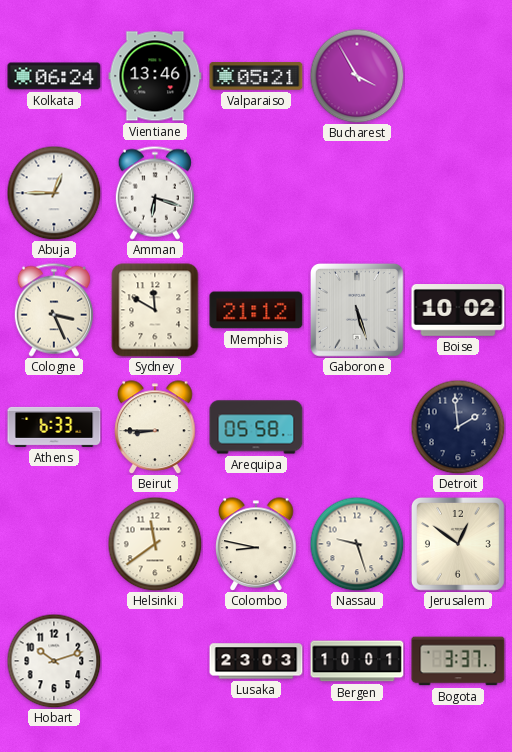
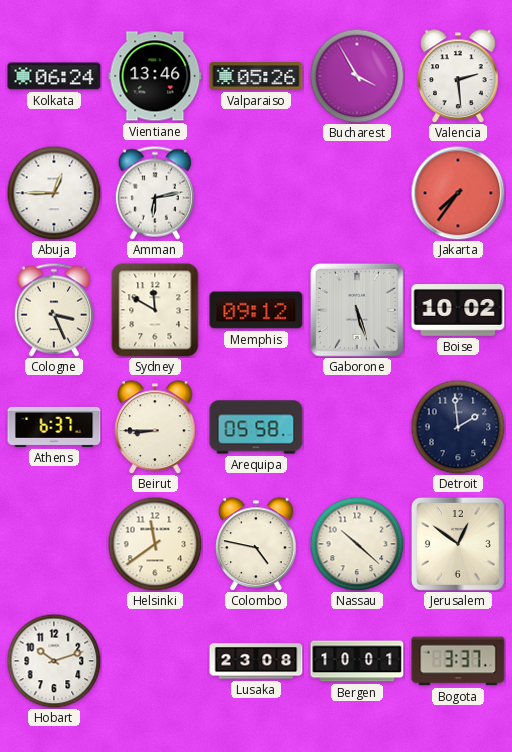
Valparaiso: 05:21 -> 05:26 (256, 76)
Valencia: none -> 2:29 (458, 76)
Amman: 6:18 -> 6:13 (155, 193)
Jakarta: none -> 7:36 (458, 193)
Memphis: 21:12 -> 09:12 (256, 310)
Athens: 6:33 -> 6:37 (54, 427)
Colombo: 8:47 -> 4:47 (256, 544)
Nassau: 9:27 -> 10:22 (357, 544)
Lusaka: 23:03 -> 23:08 (256, 661)
